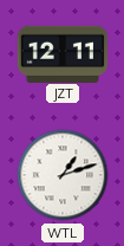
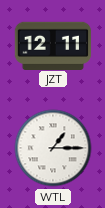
WTL: 1:12 -> 1:15 (53, 148)
